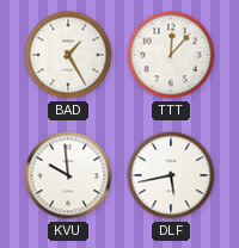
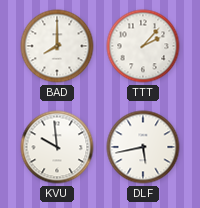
BAD: 1:25 -> 8:00 (57, 46)
TTT: 12:07 -> 2:07 (143, 46)
